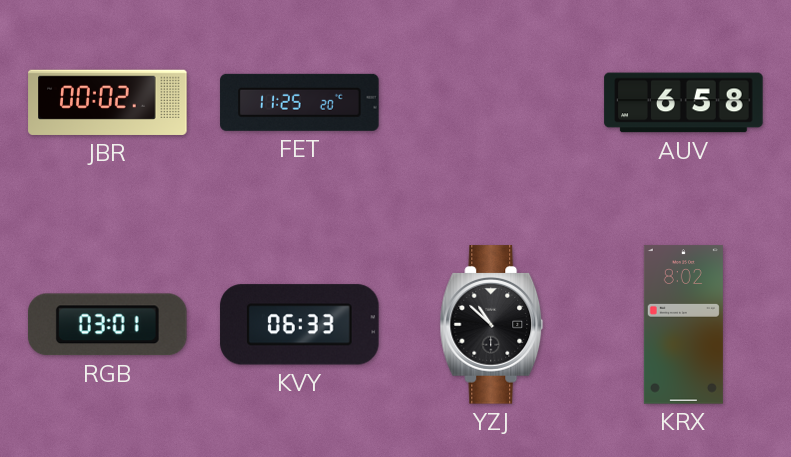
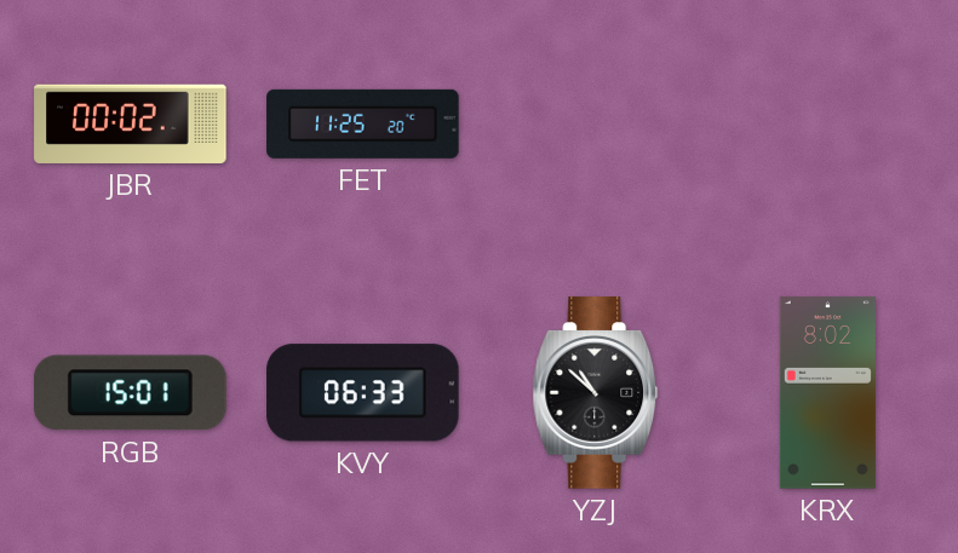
AUV: 6:58 -> none (684, 103)
RGB: 03:01 -> 15:01 (130, 393)
